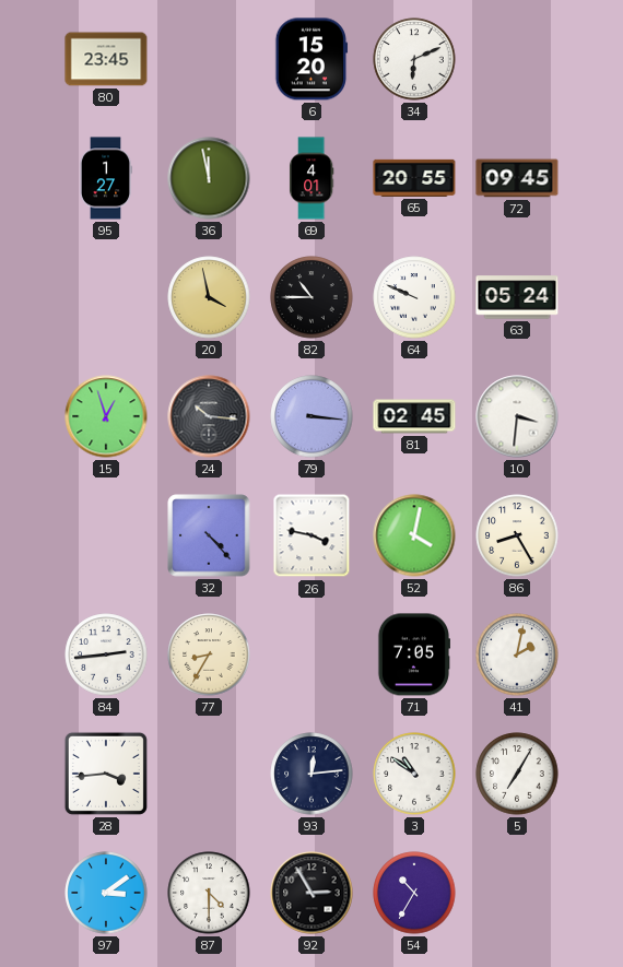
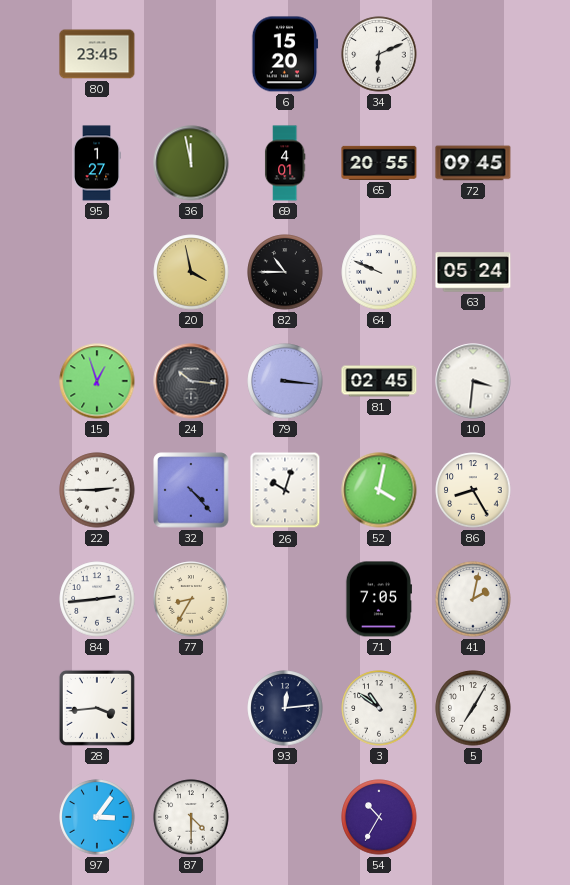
22: none -> 2:45 (97, 490)
26: 3:47 -> 10:03 (285, 490)
97: 3:09 -> 3:06 (97, 817)
92: 2:55 -> none (311, 893)
